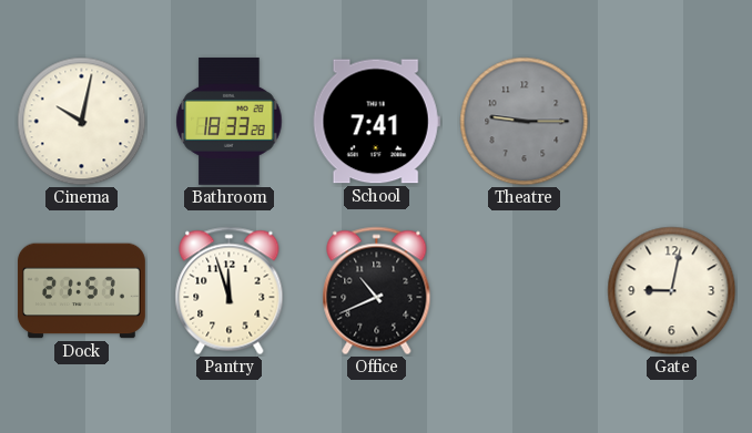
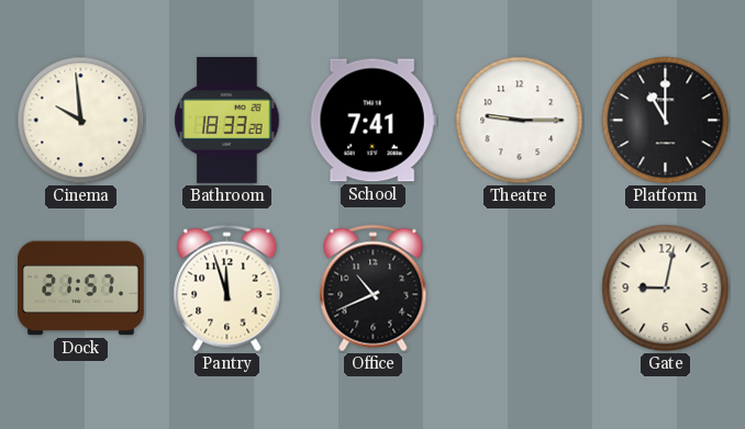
Cinema: 10:02 -> 9:59 (81, 121)
Theatre dial: grey -> white (520, 121)
Platform: none -> 11:00 (666, 121)
